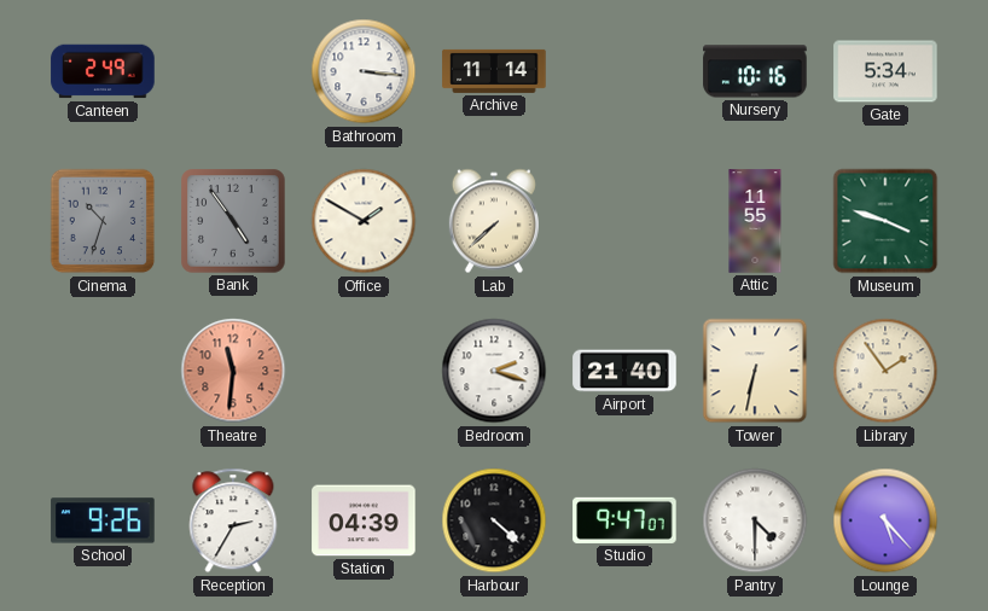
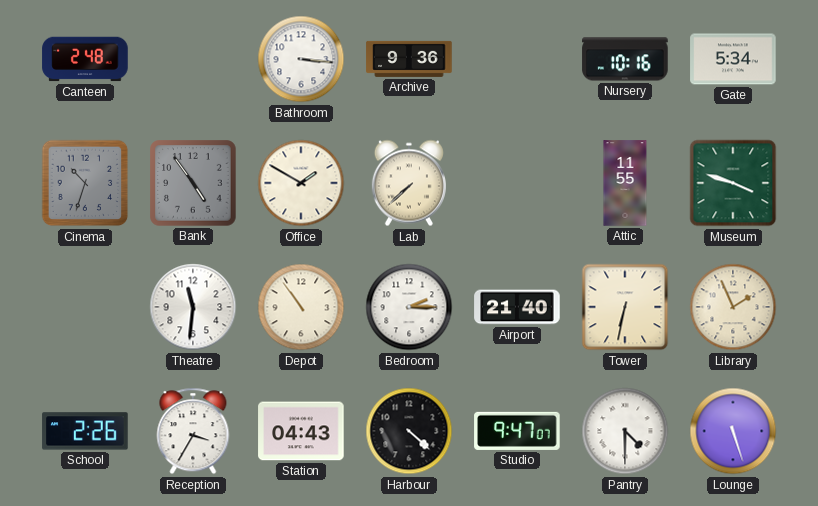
Canteen: 2:49 -> 2:48 (85, 59)
Archive: 11:14 -> 9:36 (409, 59)
Theatre dial: salmon -> white (193, 307)
Depot: none -> 10:54 (301, 307)
Bedroom: 2:18 -> 2:15 (409, 307)
Library: 1:54 -> 1:56 (733, 307)
School: 9:26 -> 2:26 (85, 431)
Reception: 2:35 -> 3:35 (193, 431)
Station: 04:39 -> 04:43 (301, 431)
Lounge: 5:23 -> 5:27 (733, 431)
